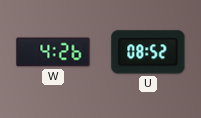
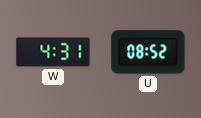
W: 4:26 -> 4:31 (53, 52)
